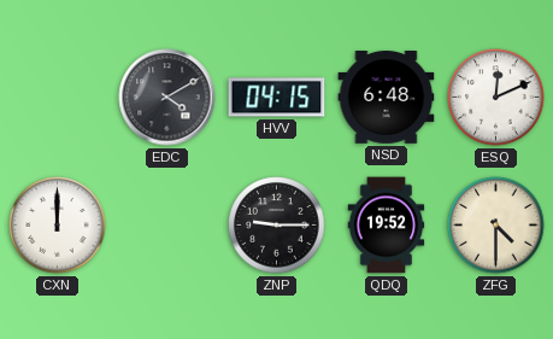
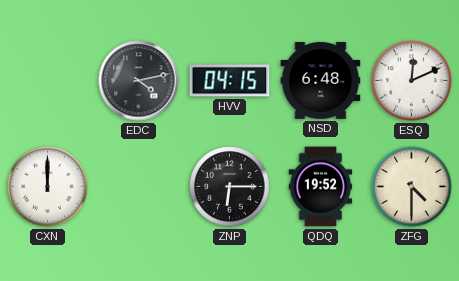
EDC: 4:10 -> 4:13 (139, 81)
ZNP: 9:15 -> 6:15 (230, 187)
